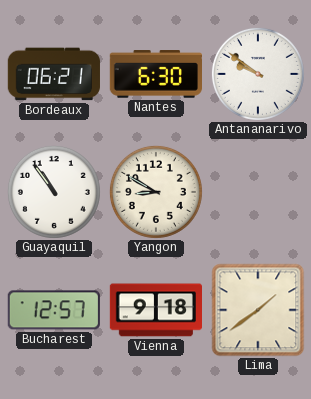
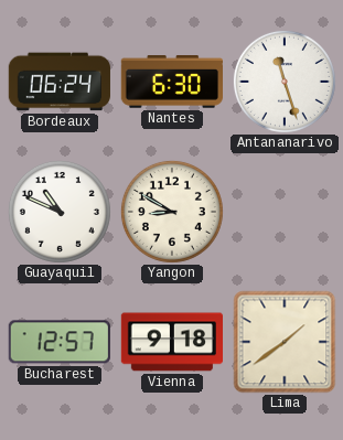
Bordeaux: 06:21 -> 06:24 (58, 82)
Antananarivo: 9:51 -> 11:27 (285, 82)
Guayaquil: 10:54 -> 10:49 (60, 212)
